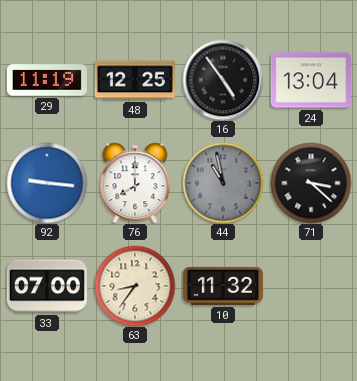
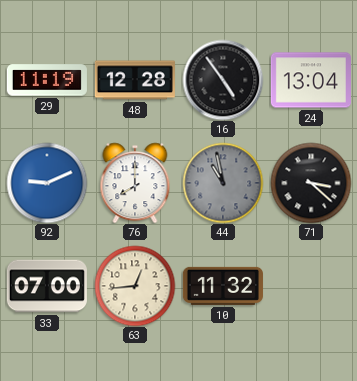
48: 12:25 -> 12:28 (135, 80)
92: 9:16 -> 9:11 (47, 183)
63: 8:36 -> 12:44 (135, 286)
